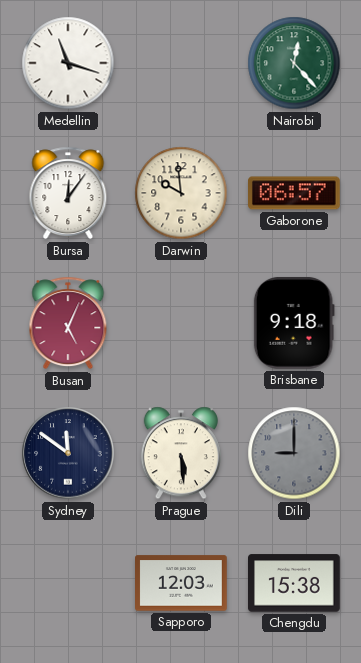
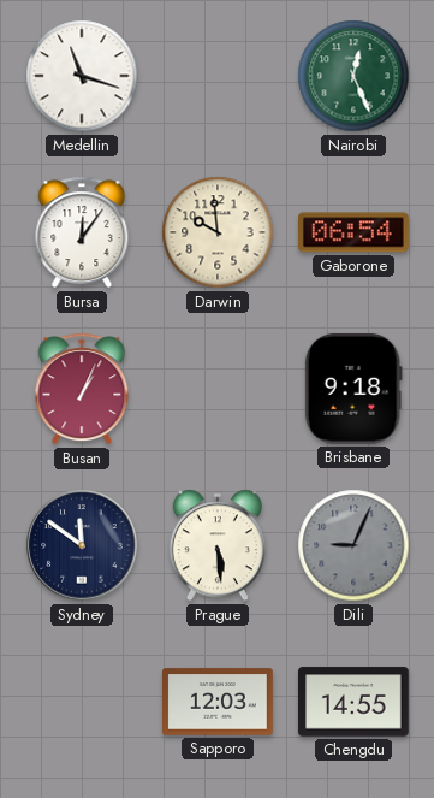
Nairobi: 12:23 -> 12:26 (353, 76)
Gaborone: 06:57 -> 06:54 (355, 232)
Busan: 5:04 -> 1:04 (82, 389)
Dili: 9:00 -> 9:04 (353, 545)
Chengdu: 15:38 -> 14:55 (355, 702)
